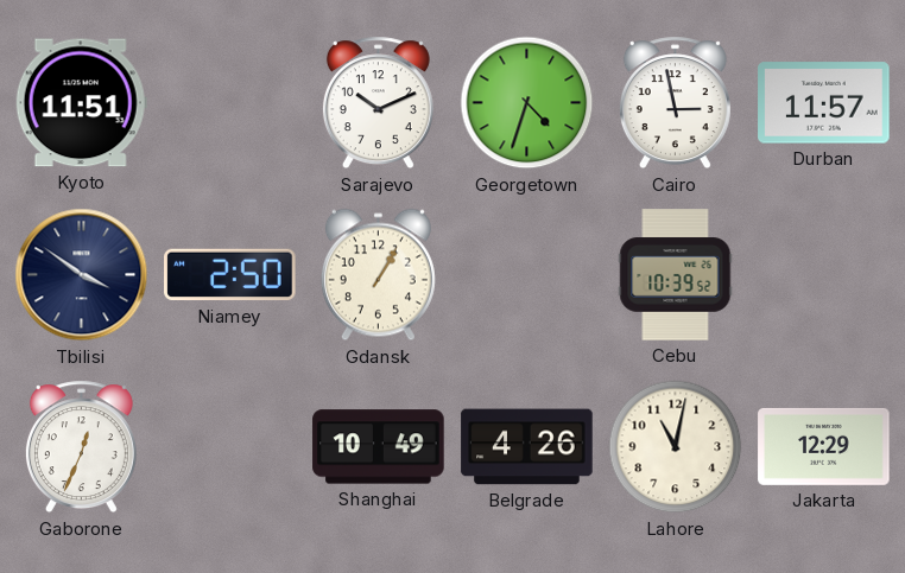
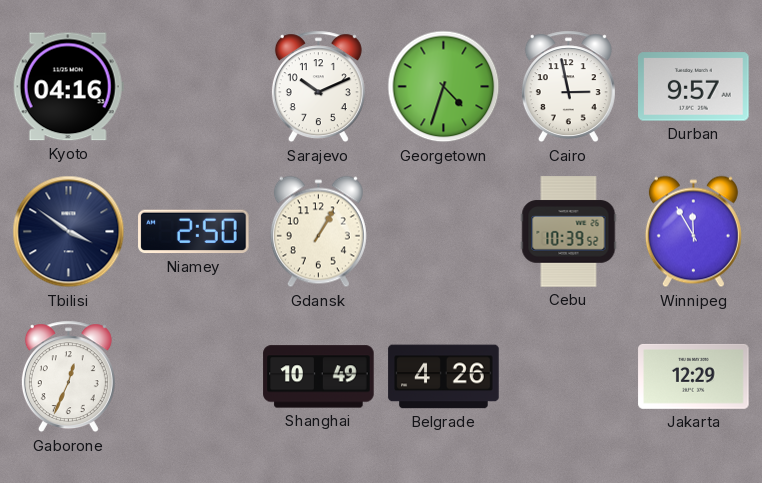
Kyoto: 11:51 -> 04:16 (68, 87)
Durban: 11:57 -> 9:57 (694, 87)
Winnipeg: none -> 11:55 (693, 232)
Lahore: 11:02 -> none (676, 447)
